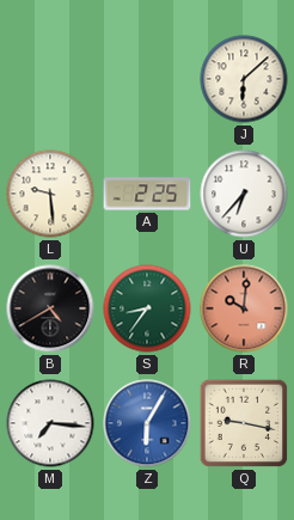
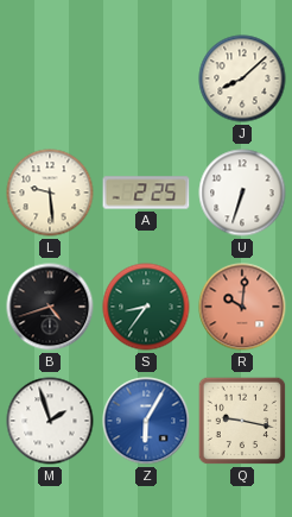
J: 6:08 -> 8:08 (242, 78)
U: 6:37 -> 6:33 (242, 193)
B: 4:40 -> 4:42 (50, 307)
M: 7:16 -> 1:57 (50, 421)
